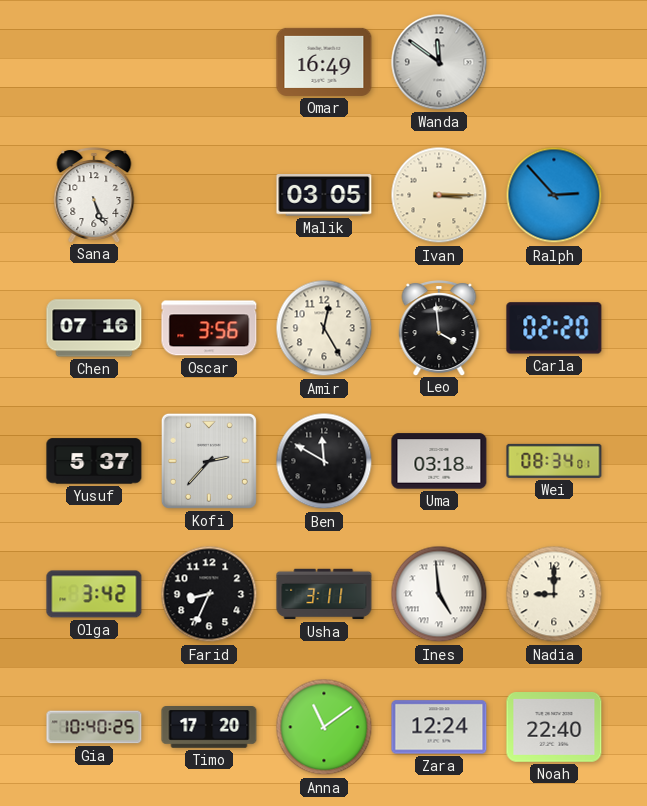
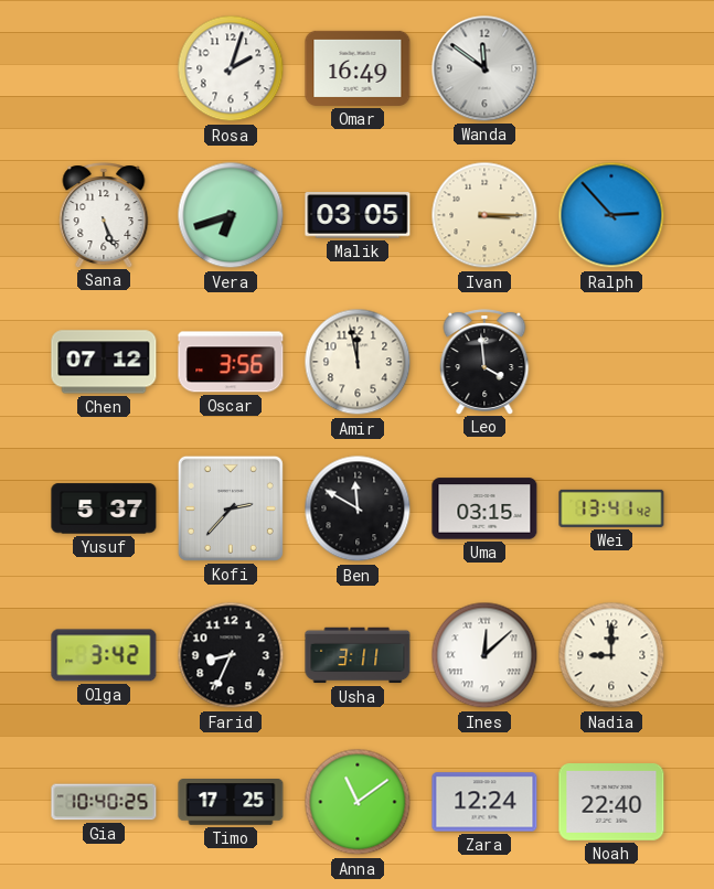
Rosa: none -> 2:03 (231, 68)
Vera: none -> 6:42 (231, 215)
Chen: 07:16 -> 07:12 (104, 362)
Amir: 12:25 -> 11:58 (358, 362)
Carla: 02:20 -> none (554, 328)
Uma: 03:18 -> 03:15 (484, 508)
Wei: 08:34 -> 13:41 (611, 508)
Ines: 4:59 -> 12:08 (484, 655)
Timo: 17:20 -> 17:25 (231, 803)
